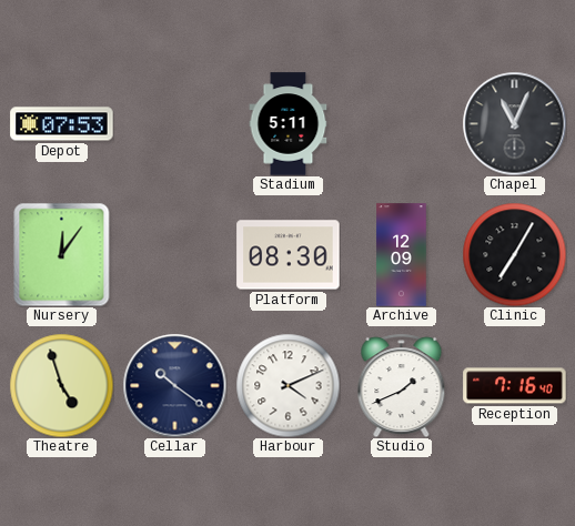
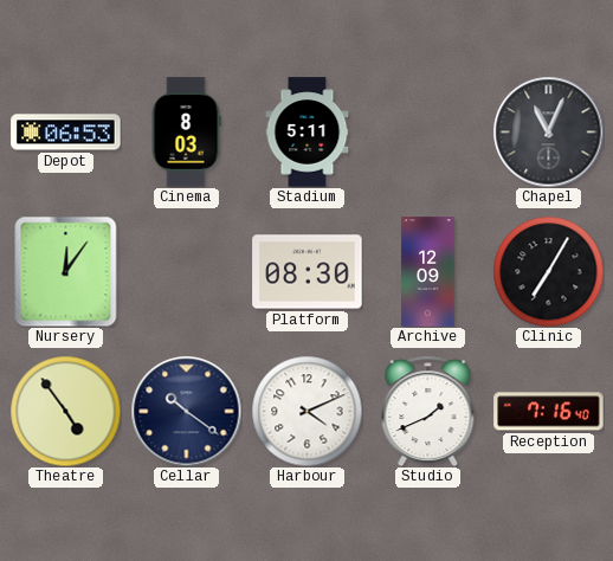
Depot: 07:53 -> 06:53 (66, 133)
Cinema: none -> 8:03 (186, 133)
Theatre: 4:57 -> 4:54 (65, 411)
